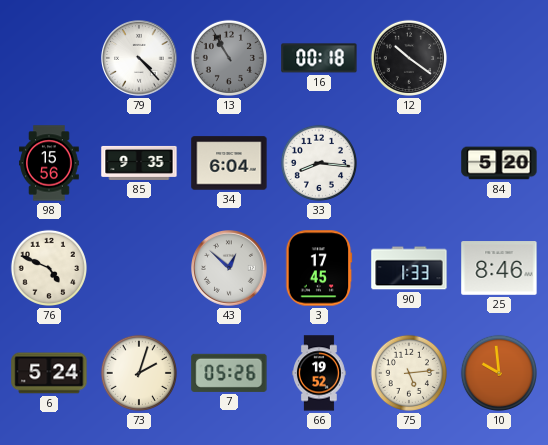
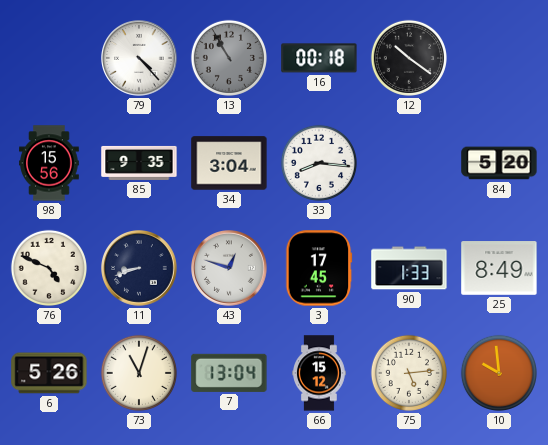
34: 6:04 -> 3:04 (229, 163)
11: none -> 8:42 (140, 269)
43: 12:52 -> 12:48 (230, 269)
25: 8:46 -> 8:49 (499, 268)
6: 5:24 -> 5:26 (49, 373)
73: 2:03 -> 11:03 (139, 373)
7: 05:26 -> 13:04 (229, 373)
66: 19:52 -> 15:12 (320, 373)
